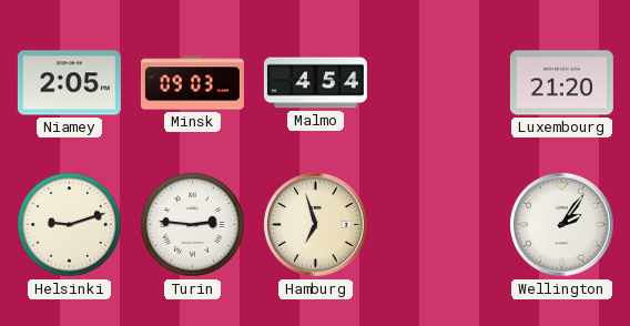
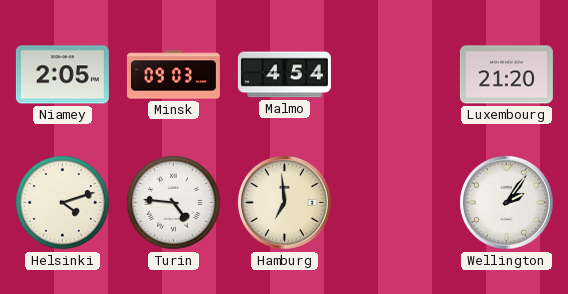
Helsinki: 9:12 -> 4:12 (63, 203)
Turin: 2:46 -> 4:46 (174, 203)
Hamburg: 6:57 -> 6:59 (284, 202)
